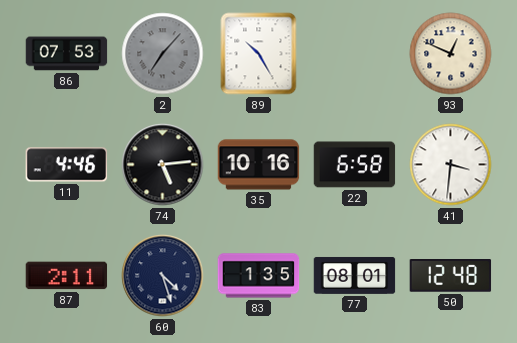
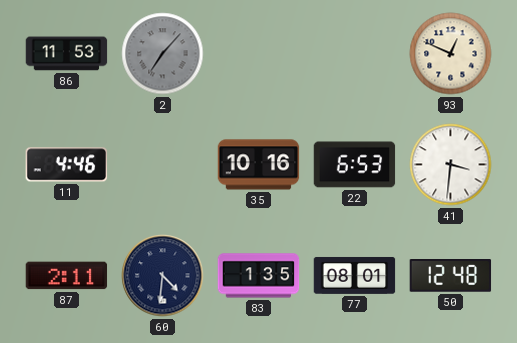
86: 07:53 -> 11:53 (67, 54)
89: 10:25 -> none (259, 54)
74: 5:14 -> none (163, 165)
22: 6:58 -> 6:53 (355, 165)
60: 4:27 -> 4:31 (163, 276)
